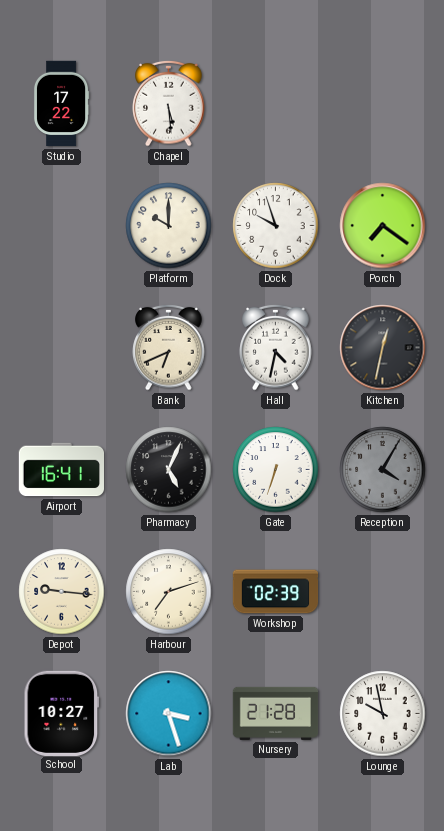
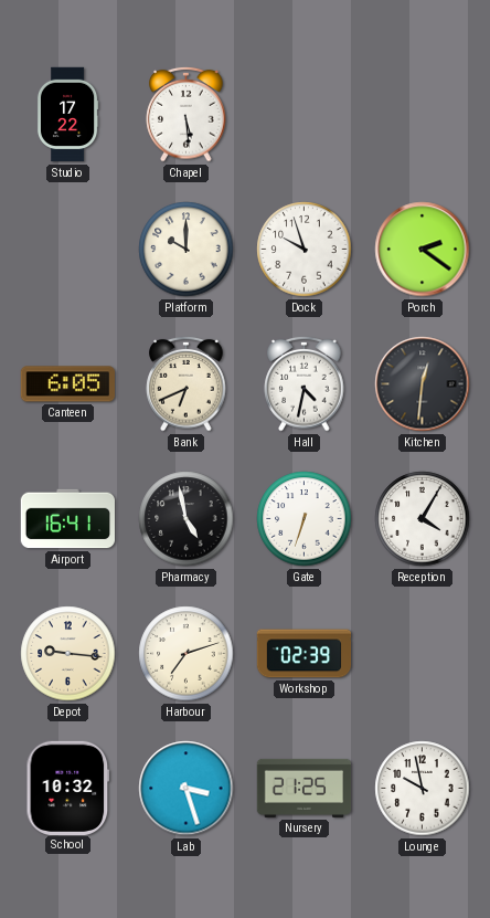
Porch: 7:21 -> 2:21 (423, 250)
Canteen: none -> 6:05 (67, 384)
Kitchen: 12:32 -> 12:31 (423, 384)
Pharmacy: 5:04 -> 4:58 (187, 519)
Reception dial: grey -> white (423, 519)
School: 10:27 -> 10:32 (68, 788)
Nursery: 21:28 -> 21:25 (305, 788)
